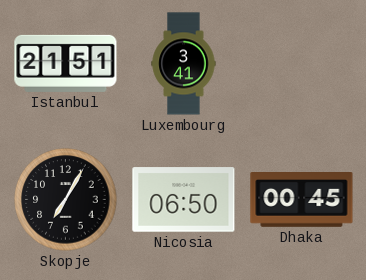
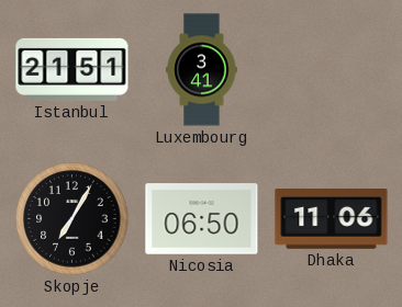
Dhaka: 00:45 -> 11:06 (332, 219)
